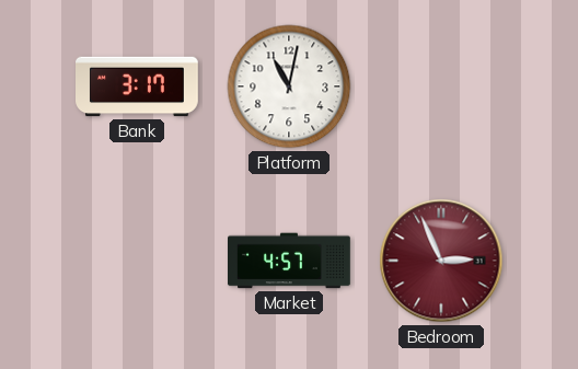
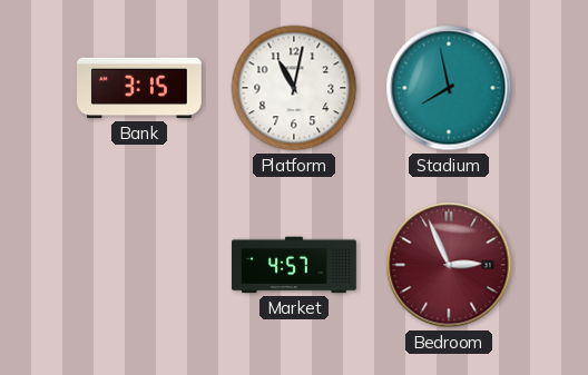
Bank: 3:17 -> 3:15 (140, 88)
Stadium: none -> 7:58 (449, 88)
